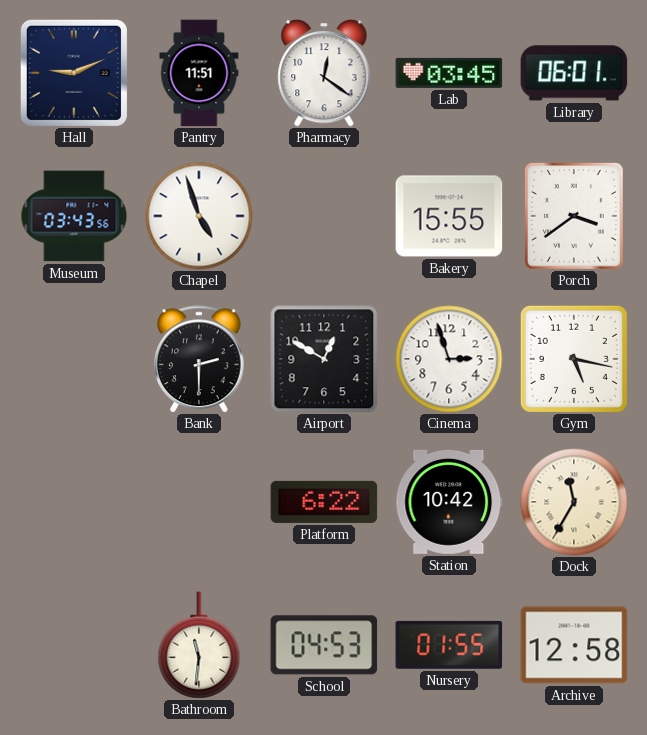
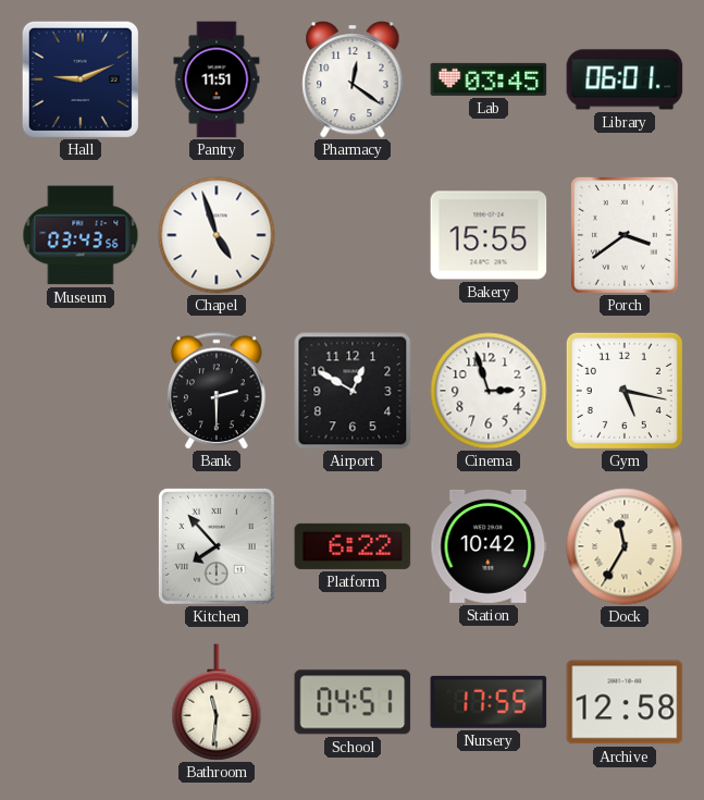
Kitchen: none -> 7:53 (217, 546)
School: 04:53 -> 04:51 (353, 702)
Nursery: 01:55 -> 17:55 (489, 702)
